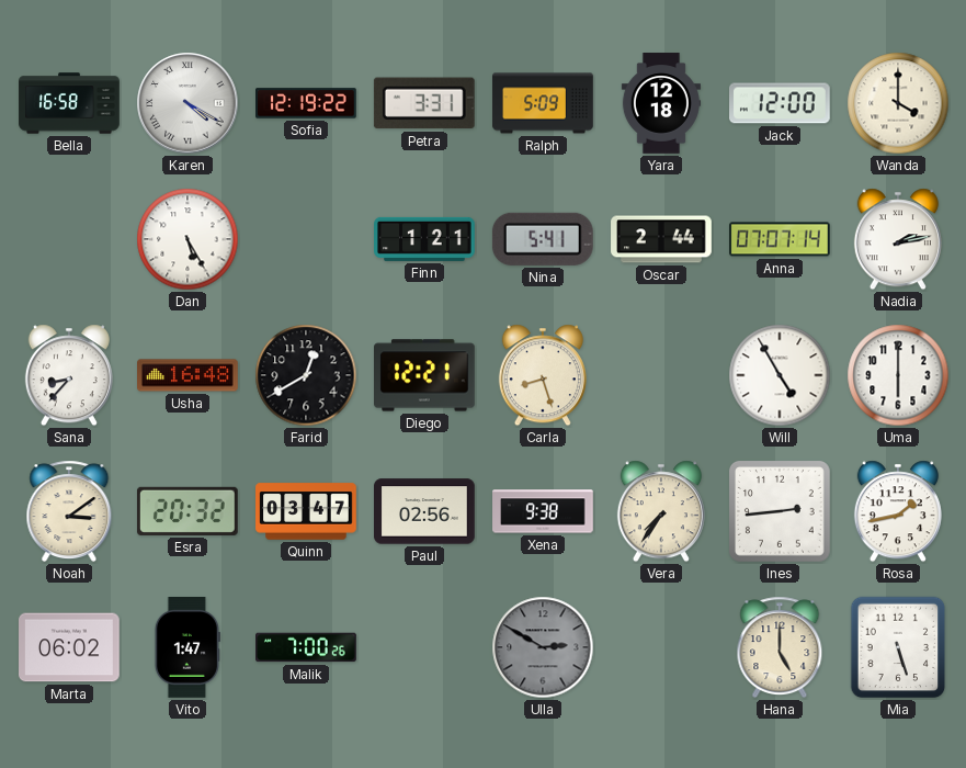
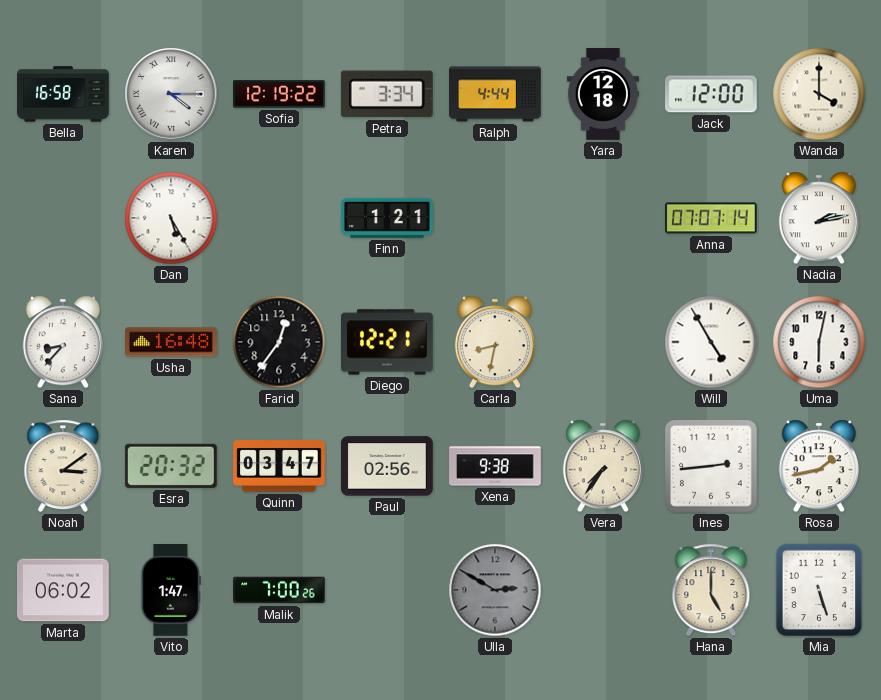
Karen: 4:20 -> 4:15 (171, 94)
Petra: 3:31 -> 3:34 (387, 94)
Ralph: 5:09 -> 4:44 (495, 94)
Nina: 5:41 -> none (543, 239)
Oscar: 2:44 -> none (661, 239)
Farid: 12:40 -> 12:36 (279, 342)
Carla: 8:27 -> 8:32 (495, 342)
Uma: 6:00 -> 6:02 (819, 342)
